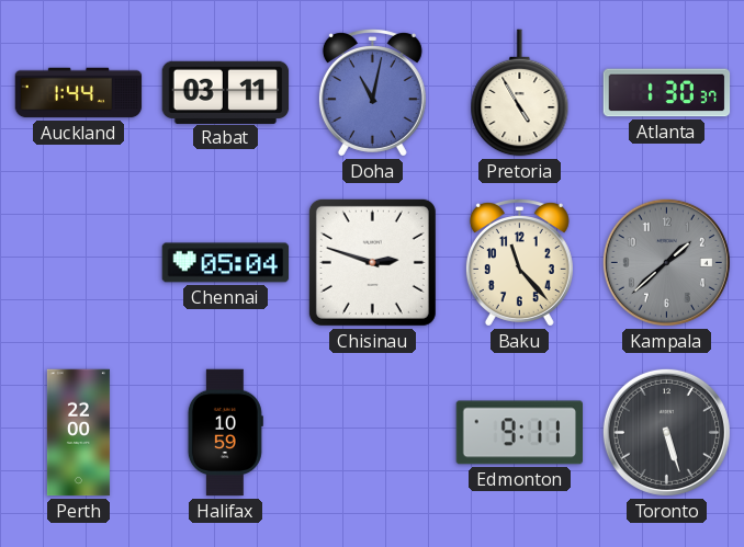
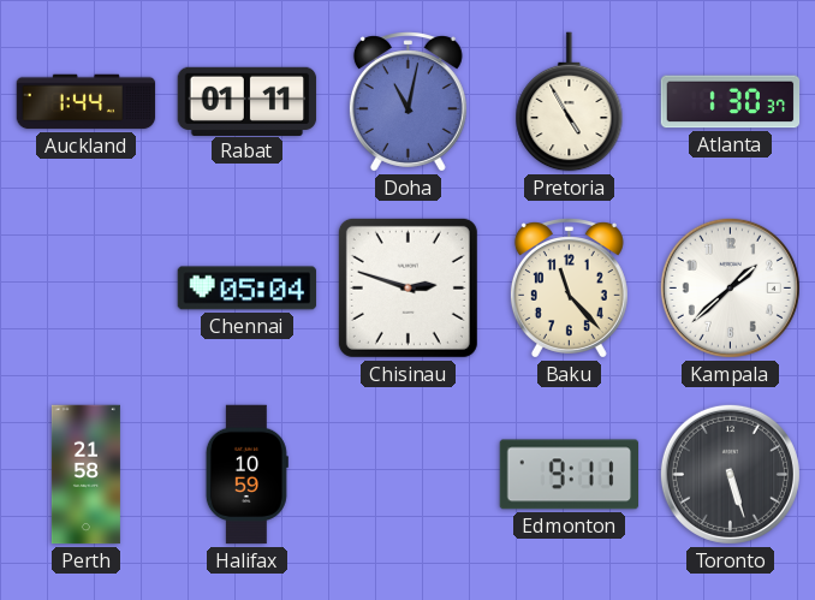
Rabat: 03:11 -> 01:11 (248, 101)
Kampala dial: grey -> white (730, 287)
Perth: 22:00 -> 21:58 (85, 475)
